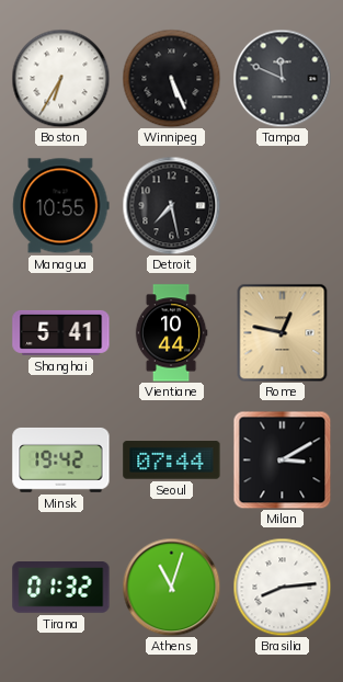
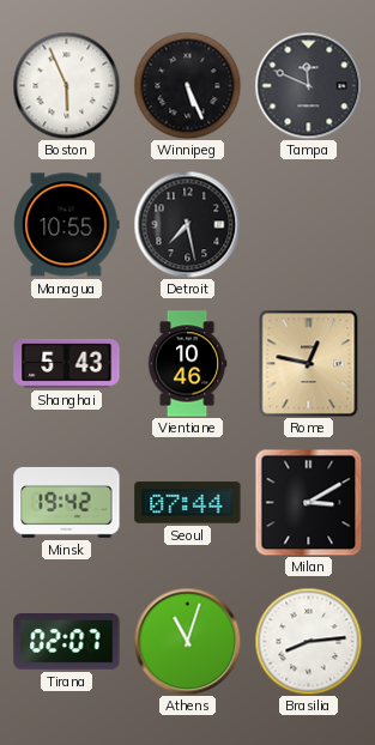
Boston: 6:35 -> 5:56 (66, 85)
Shanghai: 5:41 -> 5:43 (67, 363)
Vientiane: 10:44 -> 10:46 (187, 364)
Tirana: 01:32 -> 02:07 (67, 642)
